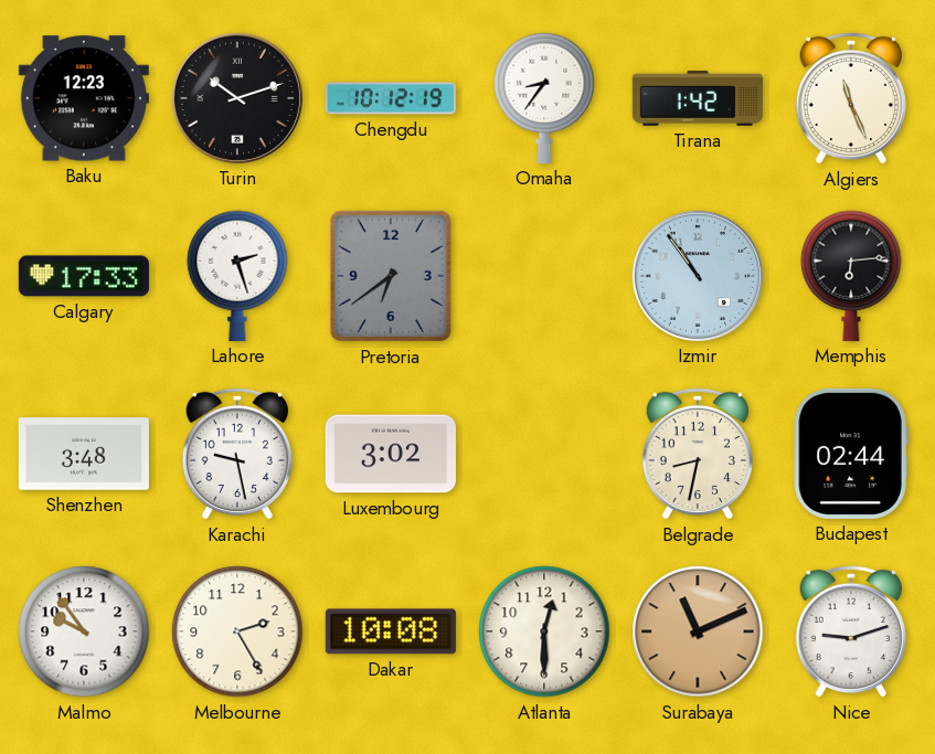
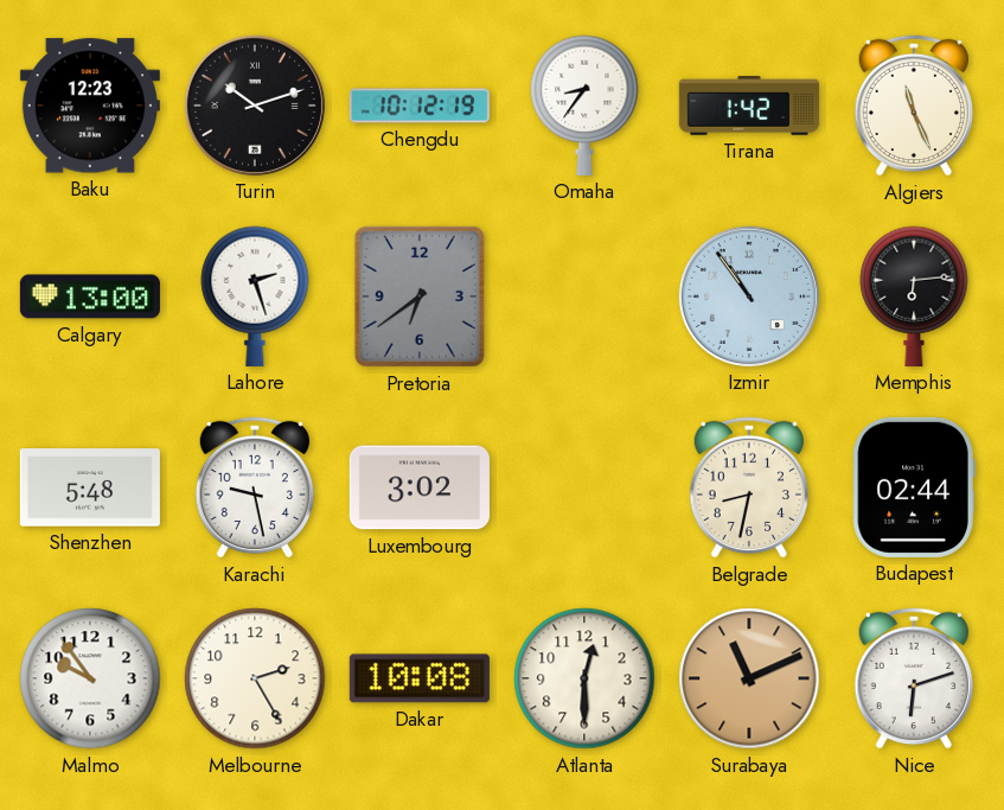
Calgary: 17:33 -> 13:00 (90, 296)
Shenzhen: 3:48 -> 5:48 (90, 487)
Nice: 9:12 -> 6:12 (913, 678)
